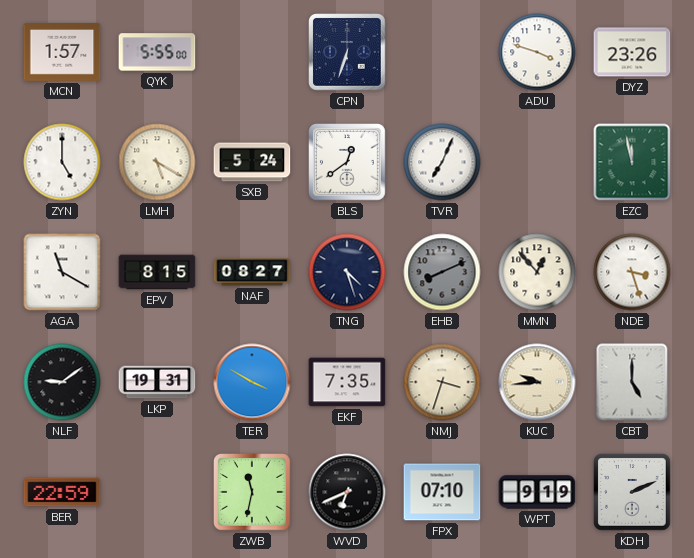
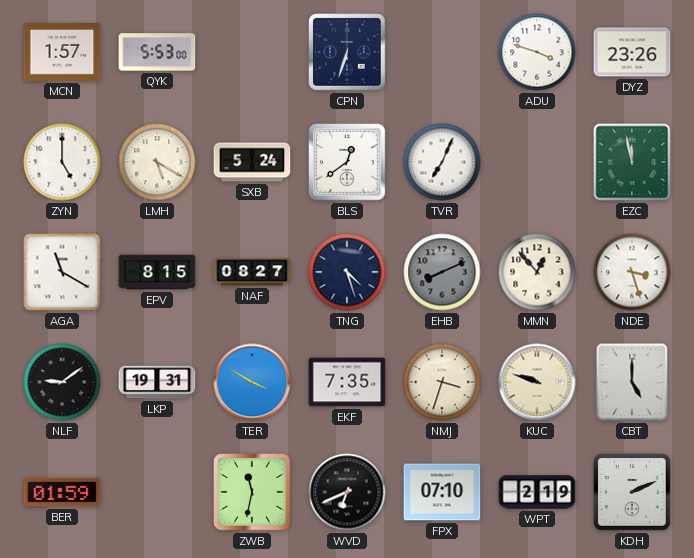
QYK: 5:55 -> 5:53 (157, 52)
KUC: 9:44 -> 9:48 (537, 382)
BER: 22:59 -> 01:59 (62, 492)
WPT: 9:19 -> 2:19 (537, 492)
